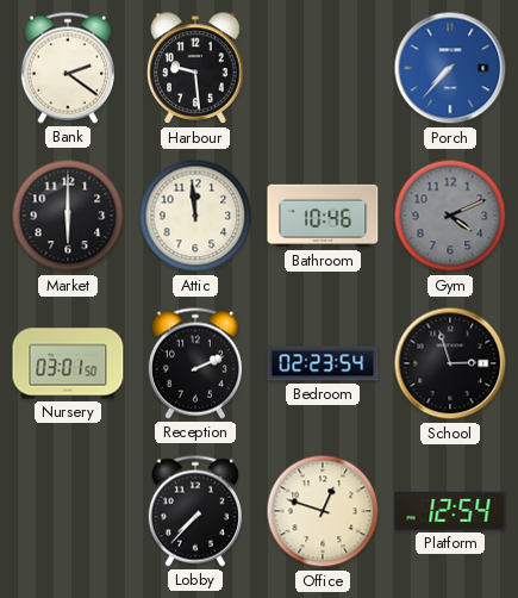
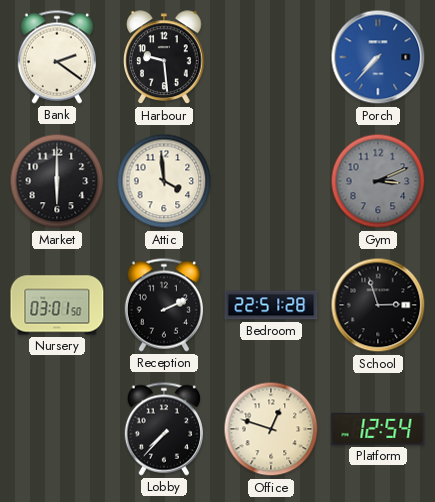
Attic: 11:59 -> 3:59 (164, 181)
Bathroom: 10:46 -> none (323, 216)
Gym: 4:11 -> 3:11 (378, 181)
Bedroom: 02:23 -> 22:51 (271, 305)
